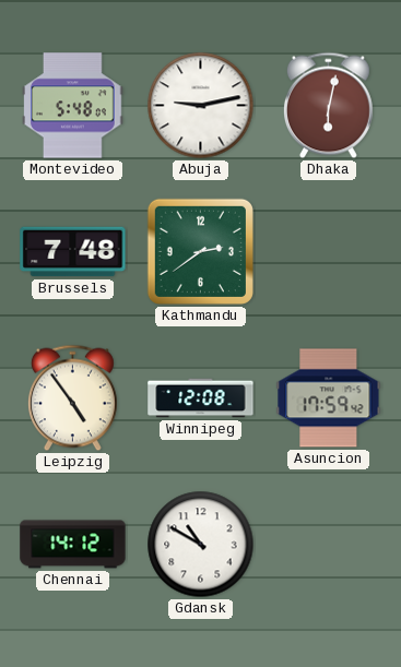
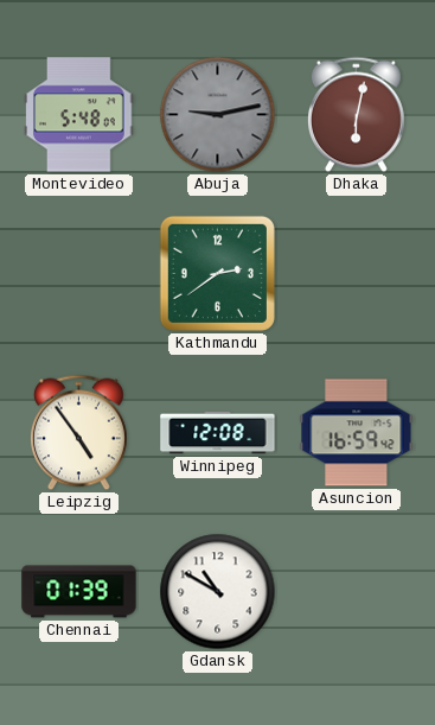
Abuja dial: white -> grey (218, 115)
Brussels: 7:48 -> none (73, 252)
Asuncion: 17:59 -> 16:59 (357, 433)
Chennai: 14:12 -> 01:39 (79, 592)
